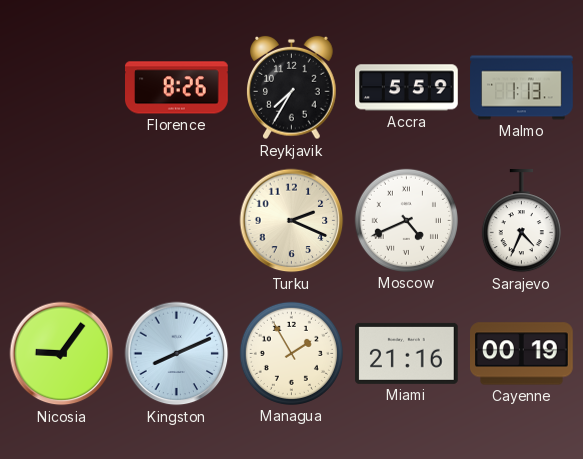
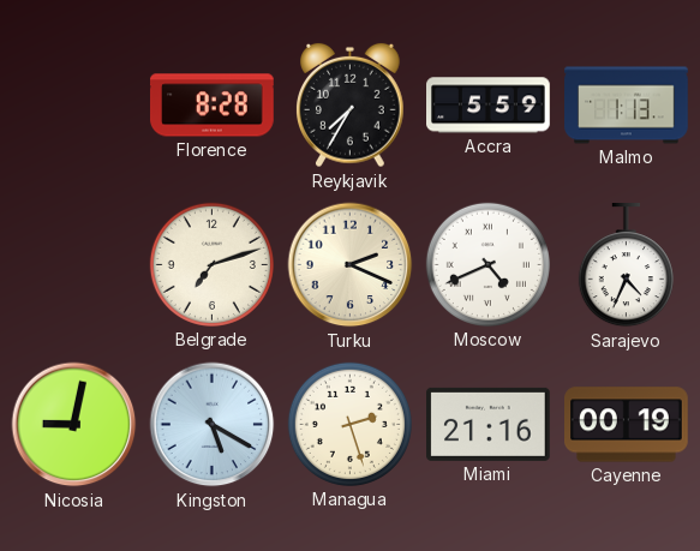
Florence: 8:26 -> 8:28 (213, 106)
Belgrade: none -> 7:12 (211, 264)
Nicosia: 9:06 -> 9:02 (74, 425)
Kingston: 8:11 -> 5:20 (213, 425)
Managua: 1:55 -> 2:27 (349, 424)
